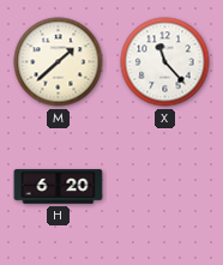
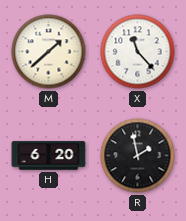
R: none -> 1:58 (138, 156)
